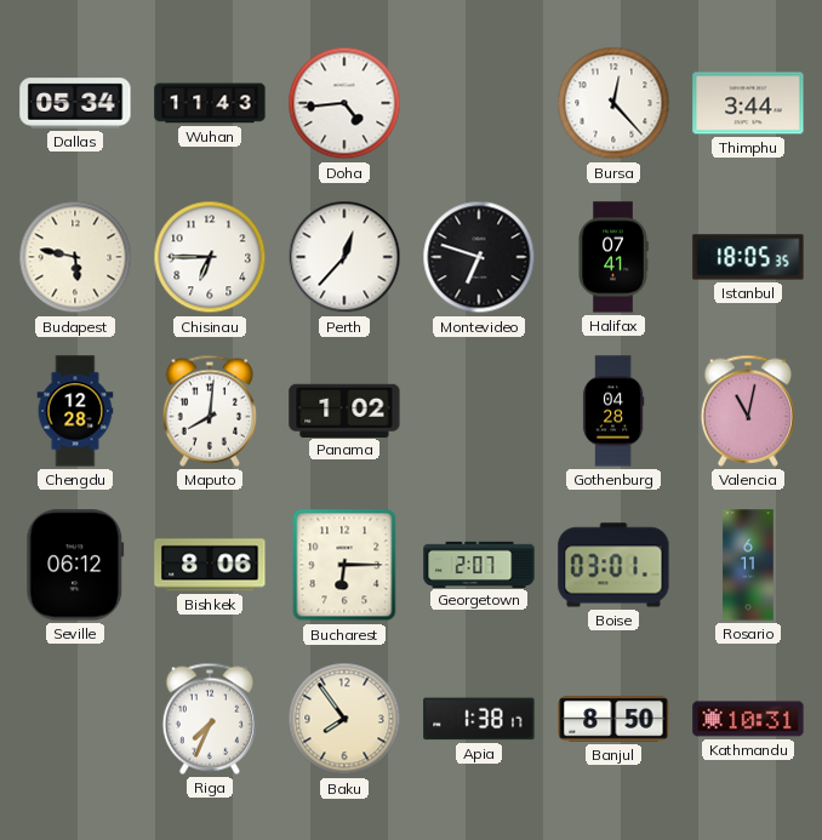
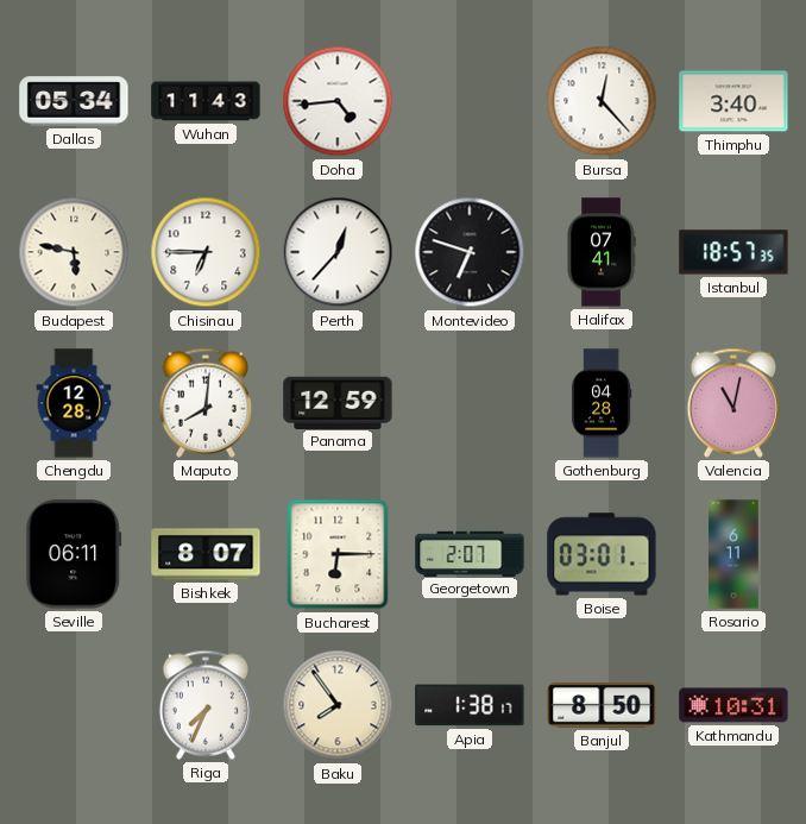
Thimphu: 3:44 -> 3:40 (733, 101)
Istanbul: 18:05 -> 18:57 (733, 252)
Panama: 1:02 -> 12:59 (338, 402)
Seville: 06:12 -> 06:11 (74, 554)
Bishkek: 8:06 -> 8:07 (206, 554)
